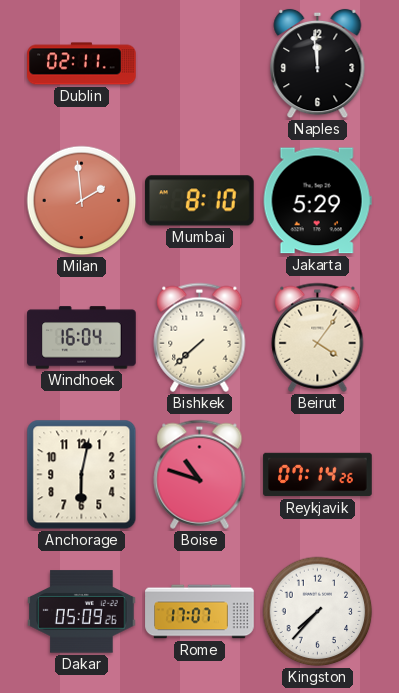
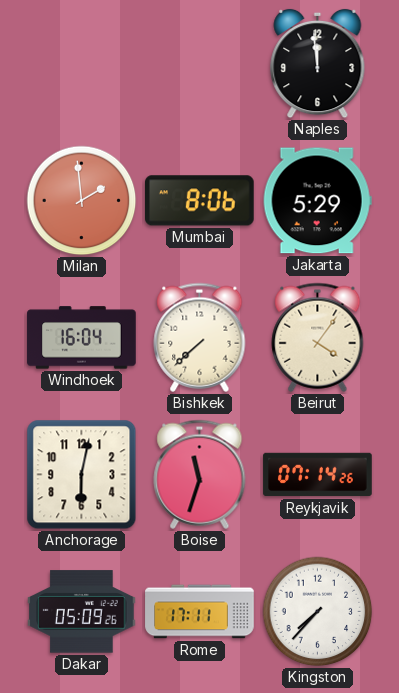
Dublin: 02:11 -> none (82, 64)
Mumbai: 8:10 -> 8:06 (200, 201)
Boise: 10:48 -> 11:33 (200, 474)
Rome: 17:07 -> 17:11 (200, 612)
